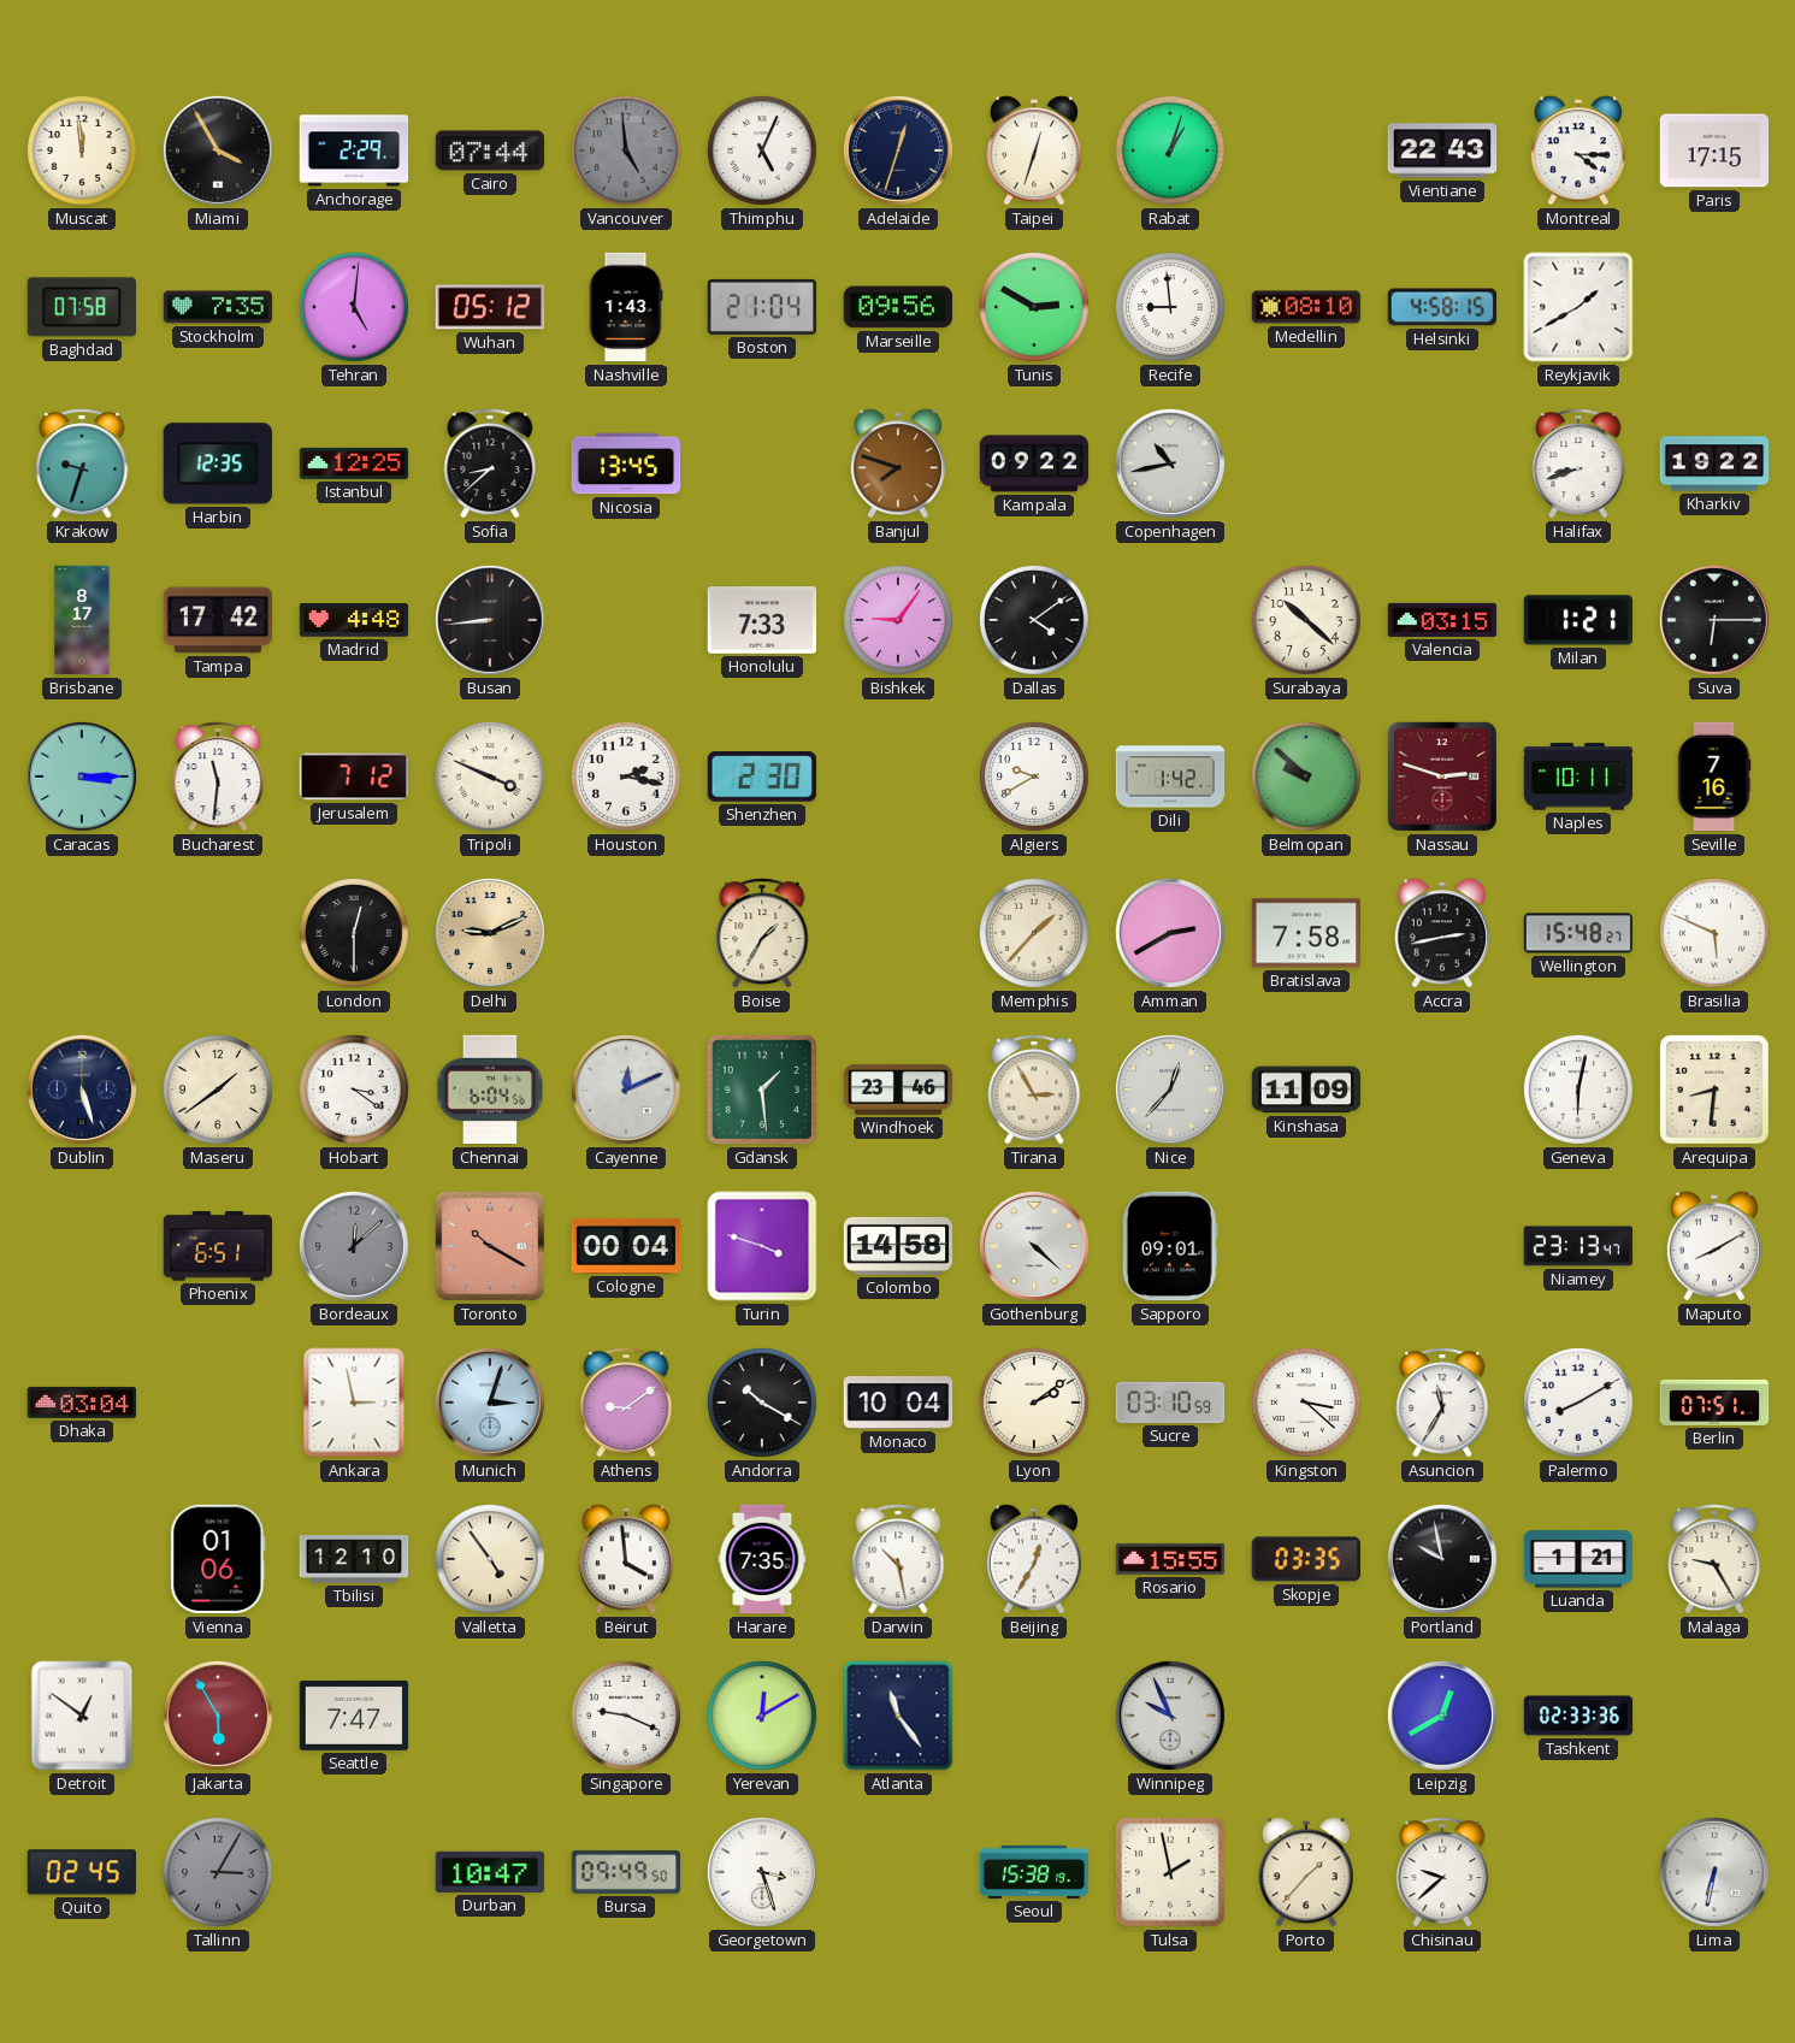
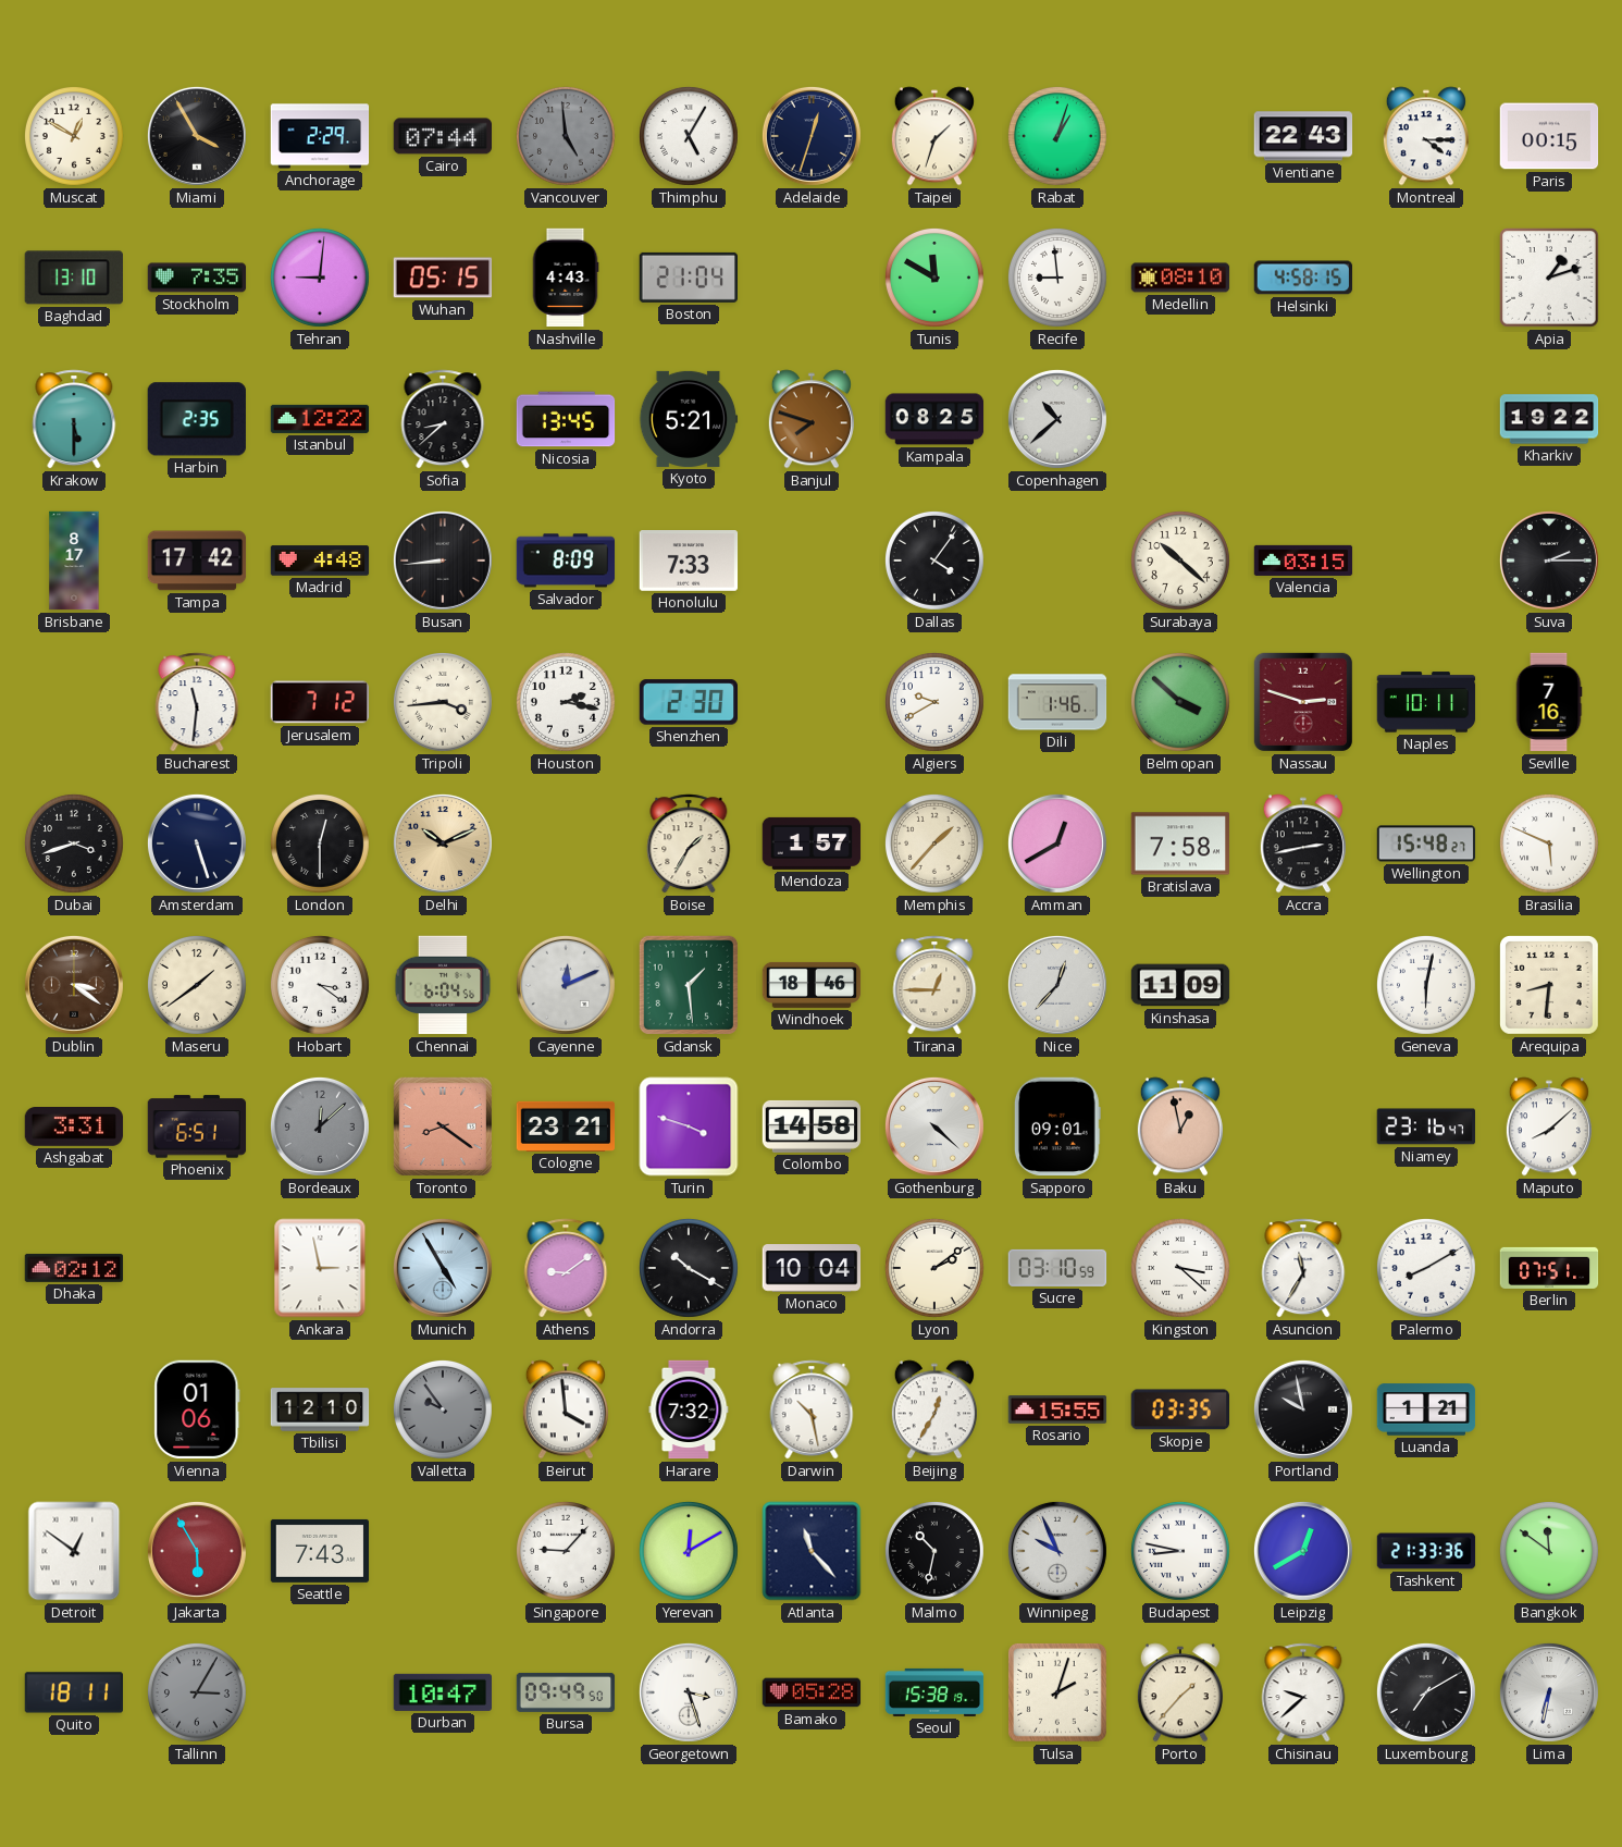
Muscat: 11:59 -> 12:50 (74, 136)
Thimphu: 5:04 -> 5:05 (689, 136)
Taipei: 12:33 -> 1:33 (934, 136)
Paris: 17:15 -> 00:15 (1549, 136)
Baghdad: 07:58 -> 13:10 (74, 278)
Tehran: 5:01 -> 9:01 (320, 278)
Wuhan: 05:12 -> 05:15 (443, 278)
Nashville: 1:43 -> 4:43 (566, 278)
Marseille: 09:56 -> none (898, 307)
Tunis: 2:50 -> 11:50 (934, 278)
Reykjavik: 1:40 -> none (1578, 307)
Apia: none -> 1:12 (1549, 278)
Krakow: 9:33 -> 5:30 (74, 419)
Harbin: 12:35 -> 2:35 (197, 419)
Istanbul: 12:25 -> 12:22 (320, 419)
Kyoto: none -> 5:21 (689, 419)
Kampala: 09:22 -> 08:25 (934, 419)
Copenhagen: 10:43 -> 10:38 (1057, 419)
Halifax: 8:42 -> none (1578, 463)
Salvador: none -> 8:09 (566, 561)
Bishkek: 9:06 -> none (898, 620)
Dallas: 4:09 -> 4:06 (934, 561)
Milan: 1:21 -> none (1578, 620)
Suva: 6:15 -> 2:15 (1549, 561)
Caracas: 3:15 -> none (82, 777)
Tripoli: 3:49 -> 3:44 (443, 702)
Dili: 1:42 -> 1:46 (1057, 702)
Belmopan: 9:52 -> 3:52 (1180, 702)
Dubai: none -> 3:42 (74, 844)
Amsterdam: none -> 5:27 (197, 844)
Delhi: 9:11 -> 10:11 (443, 844)
Mendoza: none -> 1:57 (812, 844)
Amman: 2:40 -> 12:40 (1057, 844)
Dublin: 5:27 -> 3:21 (74, 985)
Dublin dial: navy -> brown (74, 985)
Windhoek: 23:46 -> 18:46 (812, 985)
Tirana: 2:55 -> 12:45 (934, 985)
Ashgabat: none -> 3:31 (74, 1128)
Toronto: 10:20 -> 8:21 (443, 1126)
Cologne: 00:04 -> 23:21 (566, 1126)
Baku: none -> 12:58 (1180, 1126)
Niamey: 23:13 -> 23:16 (1425, 1126)
Maputo: 8:10 -> 8:08 (1549, 1126)
Dhaka: 03:04 -> 02:12 (74, 1268)
Munich: 3:03 -> 4:55 (443, 1268)
Valletta: 4:54 -> 9:54 (443, 1409)
Valletta dial: cream -> grey (443, 1409)
Harare: 7:35 -> 7:32 (689, 1409)
Malaga: 9:25 -> none (1714, 1559)
Seattle: 7:47 -> 7:43 (320, 1551)
Singapore: 9:19 -> 9:07 (566, 1551)
Atlanta: 11:24 -> 11:23 (812, 1551)
Malmo: none -> 10:32 (934, 1551)
Budapest: none -> 8:47 (1180, 1551)
Tashkent: 02:33 -> 21:33 (1426, 1551)
Bangkok: none -> 11:51 (1549, 1551)
Quito: 02:45 -> 18:11 (73, 1692)
Bamako: none -> 05:28 (812, 1692)
Tulsa: 1:58 -> 2:03 (1058, 1694)
Luxembourg: none -> 7:10 (1426, 1692)
